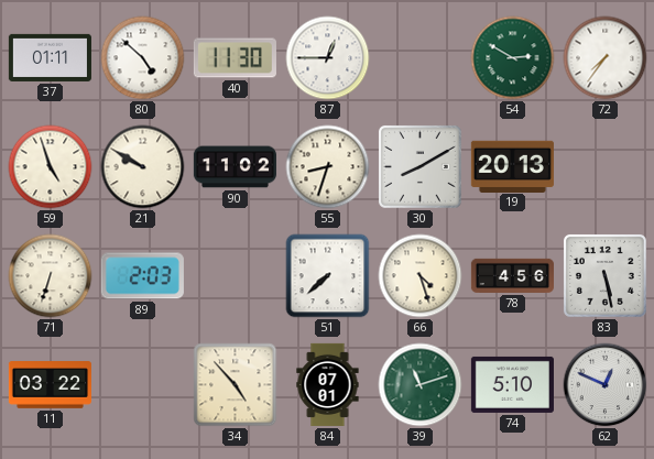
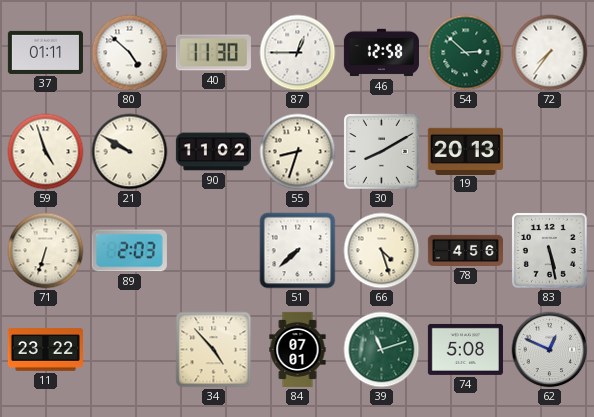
46: none -> 12:58 (381, 53)
54: 2:50 -> 2:52 (466, 53)
11: 03:22 -> 23:22 (45, 350)
74: 5:10 -> 5:08 (465, 349)
